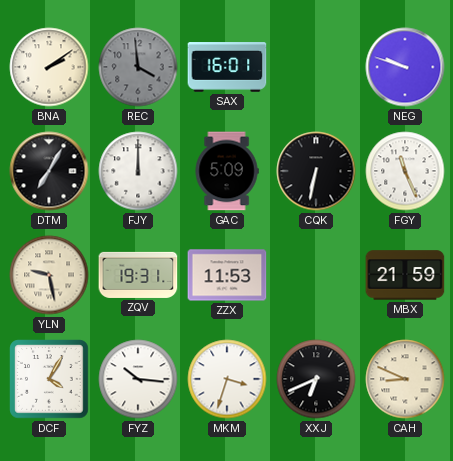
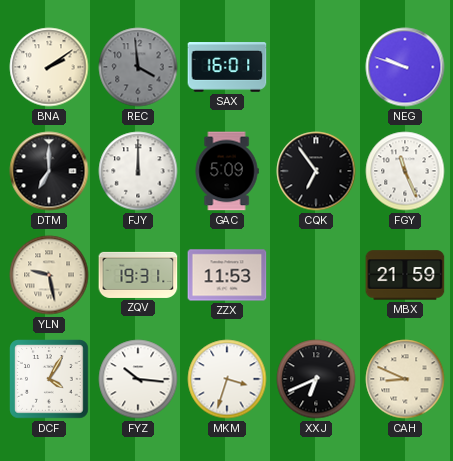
DTM: 7:05 -> 7:00 (49, 171)
CQK: 6:32 -> 6:54 (316, 171)
